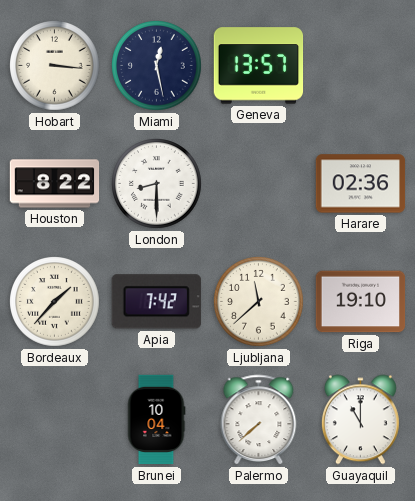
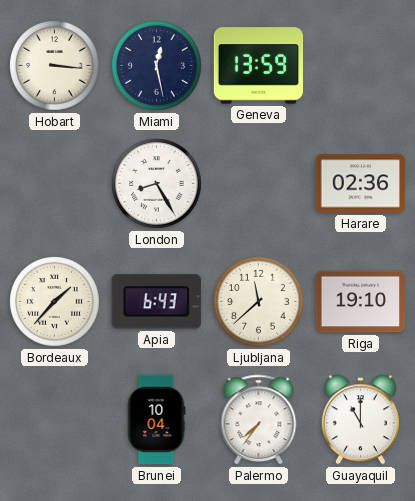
Geneva: 13:57 -> 13:59 (259, 66)
Houston: 8:22 -> none (55, 184)
London: 8:30 -> 8:25 (157, 184)
Apia: 7:42 -> 6:43 (156, 302)
Palermo: 7:38 -> 7:36 (259, 420)
